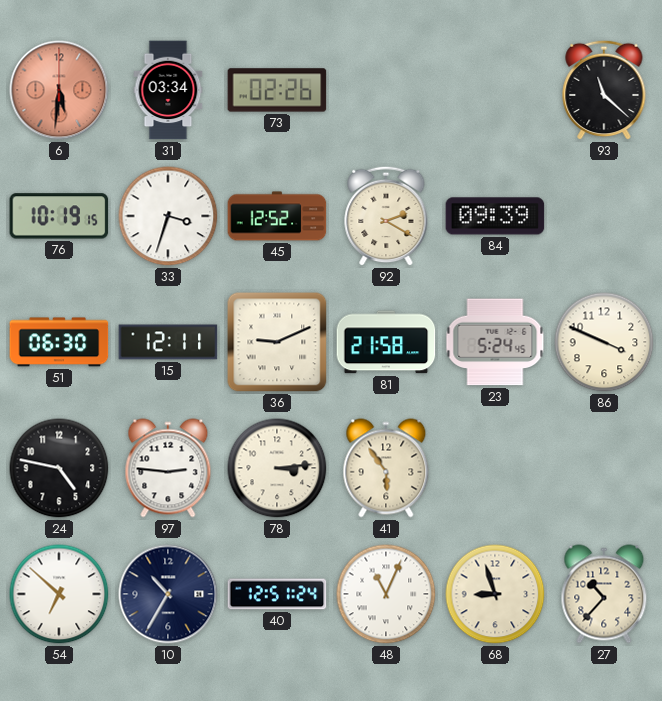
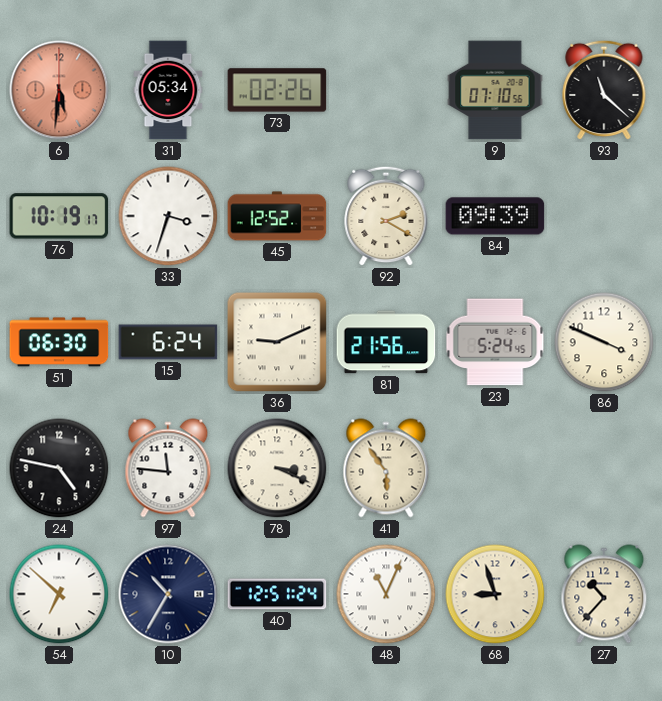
31: 03:34 -> 05:34 (168, 90)
9: none -> 07:10 (495, 90)
76: 10:19:15 -> 10:19:17 (59, 216)
15: 12:11 -> 6:24 (168, 342)
81: 21:58 -> 21:56 (386, 342)
97: 2:46 -> 11:46 (168, 468)
78: 3:14 -> 3:19 (277, 468)
